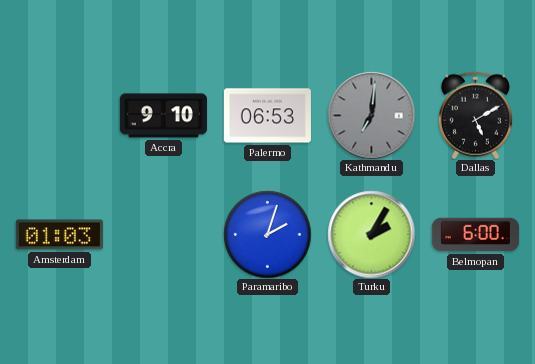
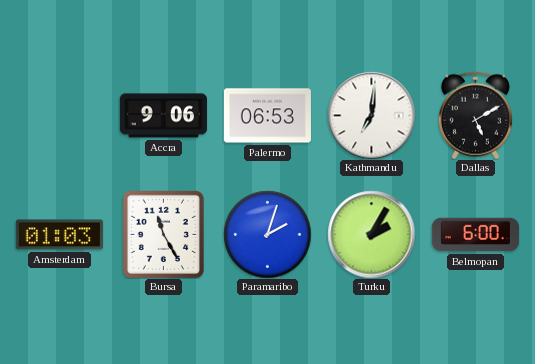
Accra: 9:10 -> 9:06 (163, 116)
Kathmandu dial: grey -> white (371, 115)
Bursa: none -> 11:25 (163, 234)
